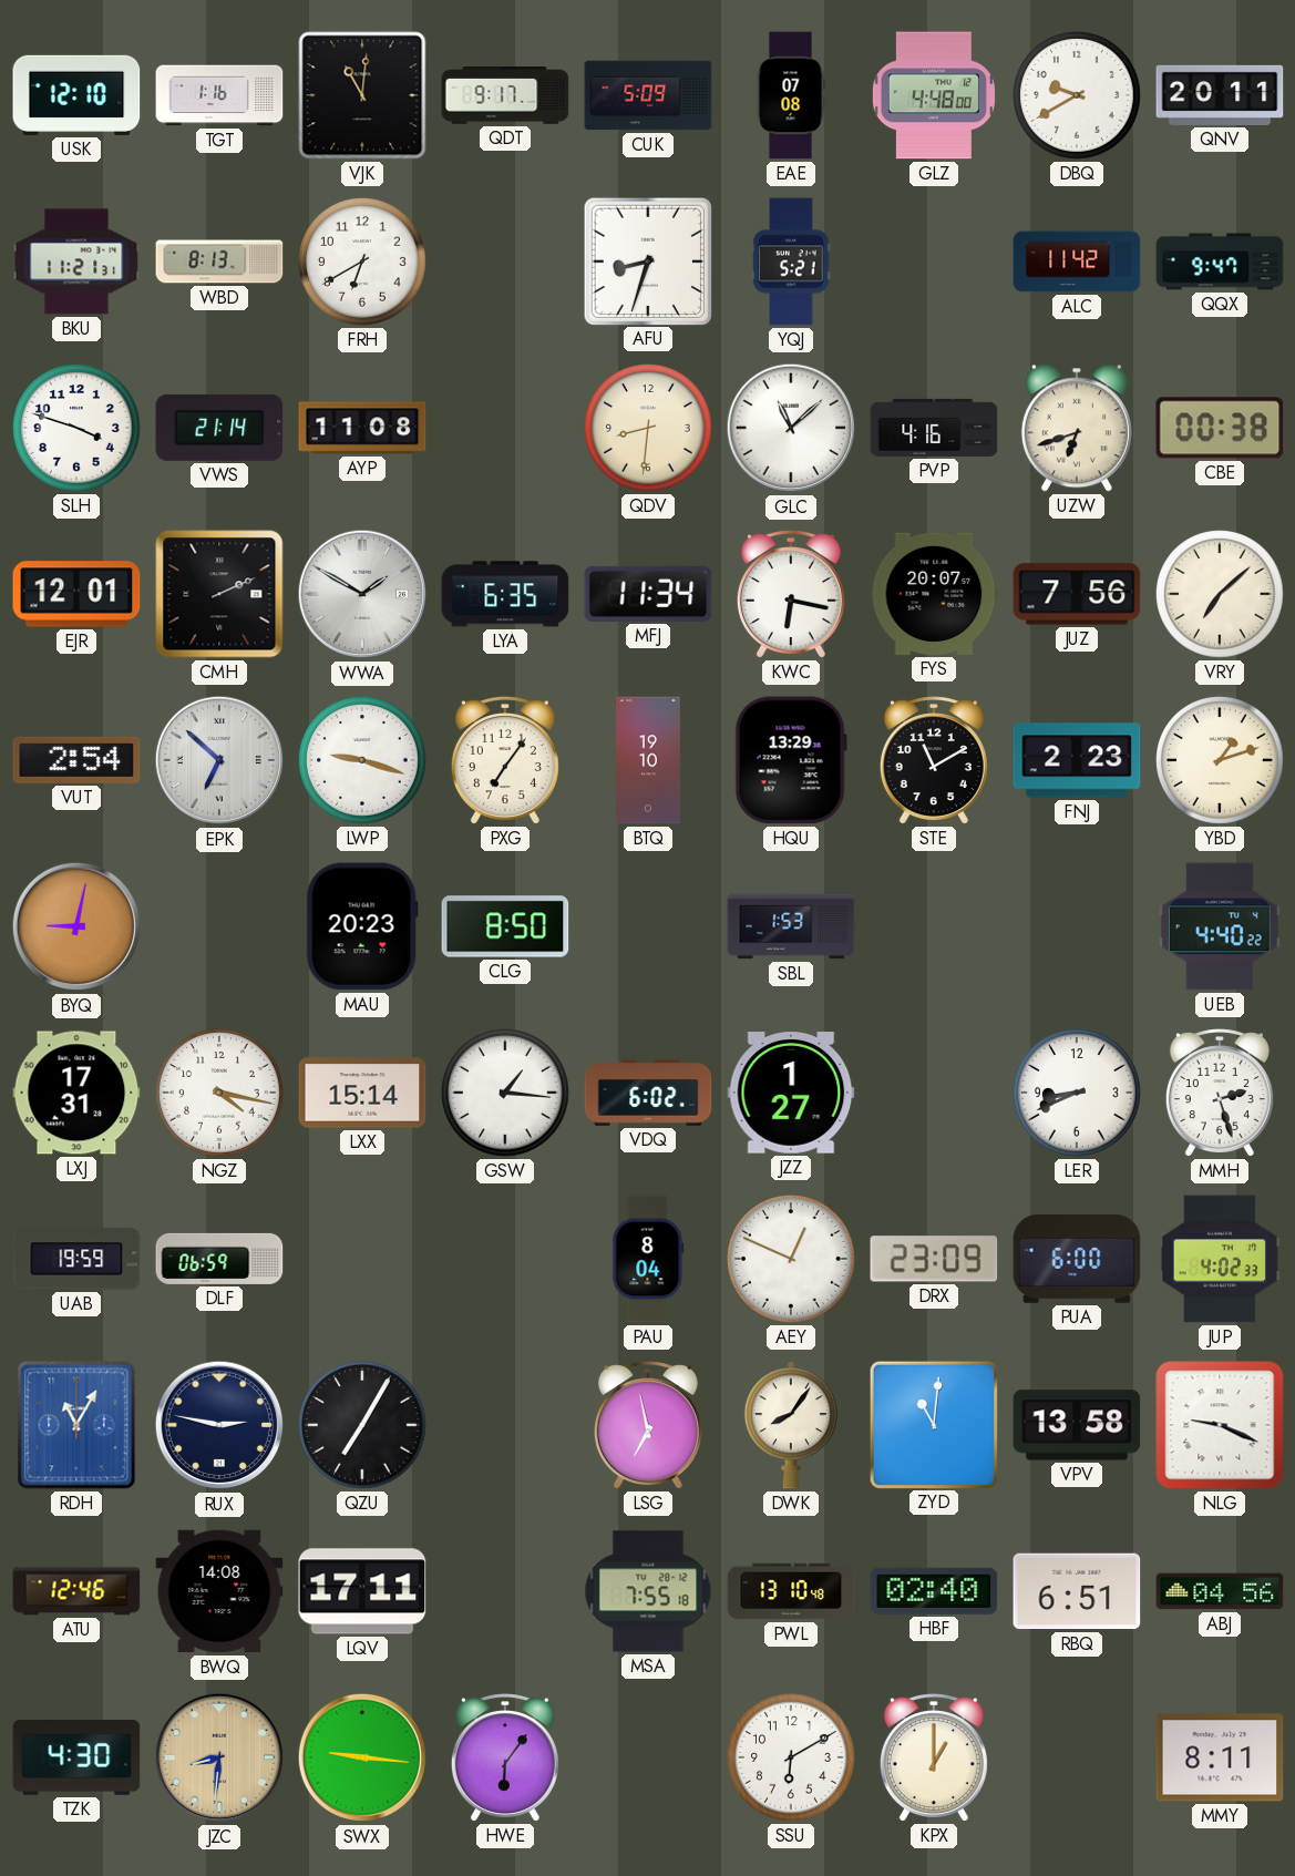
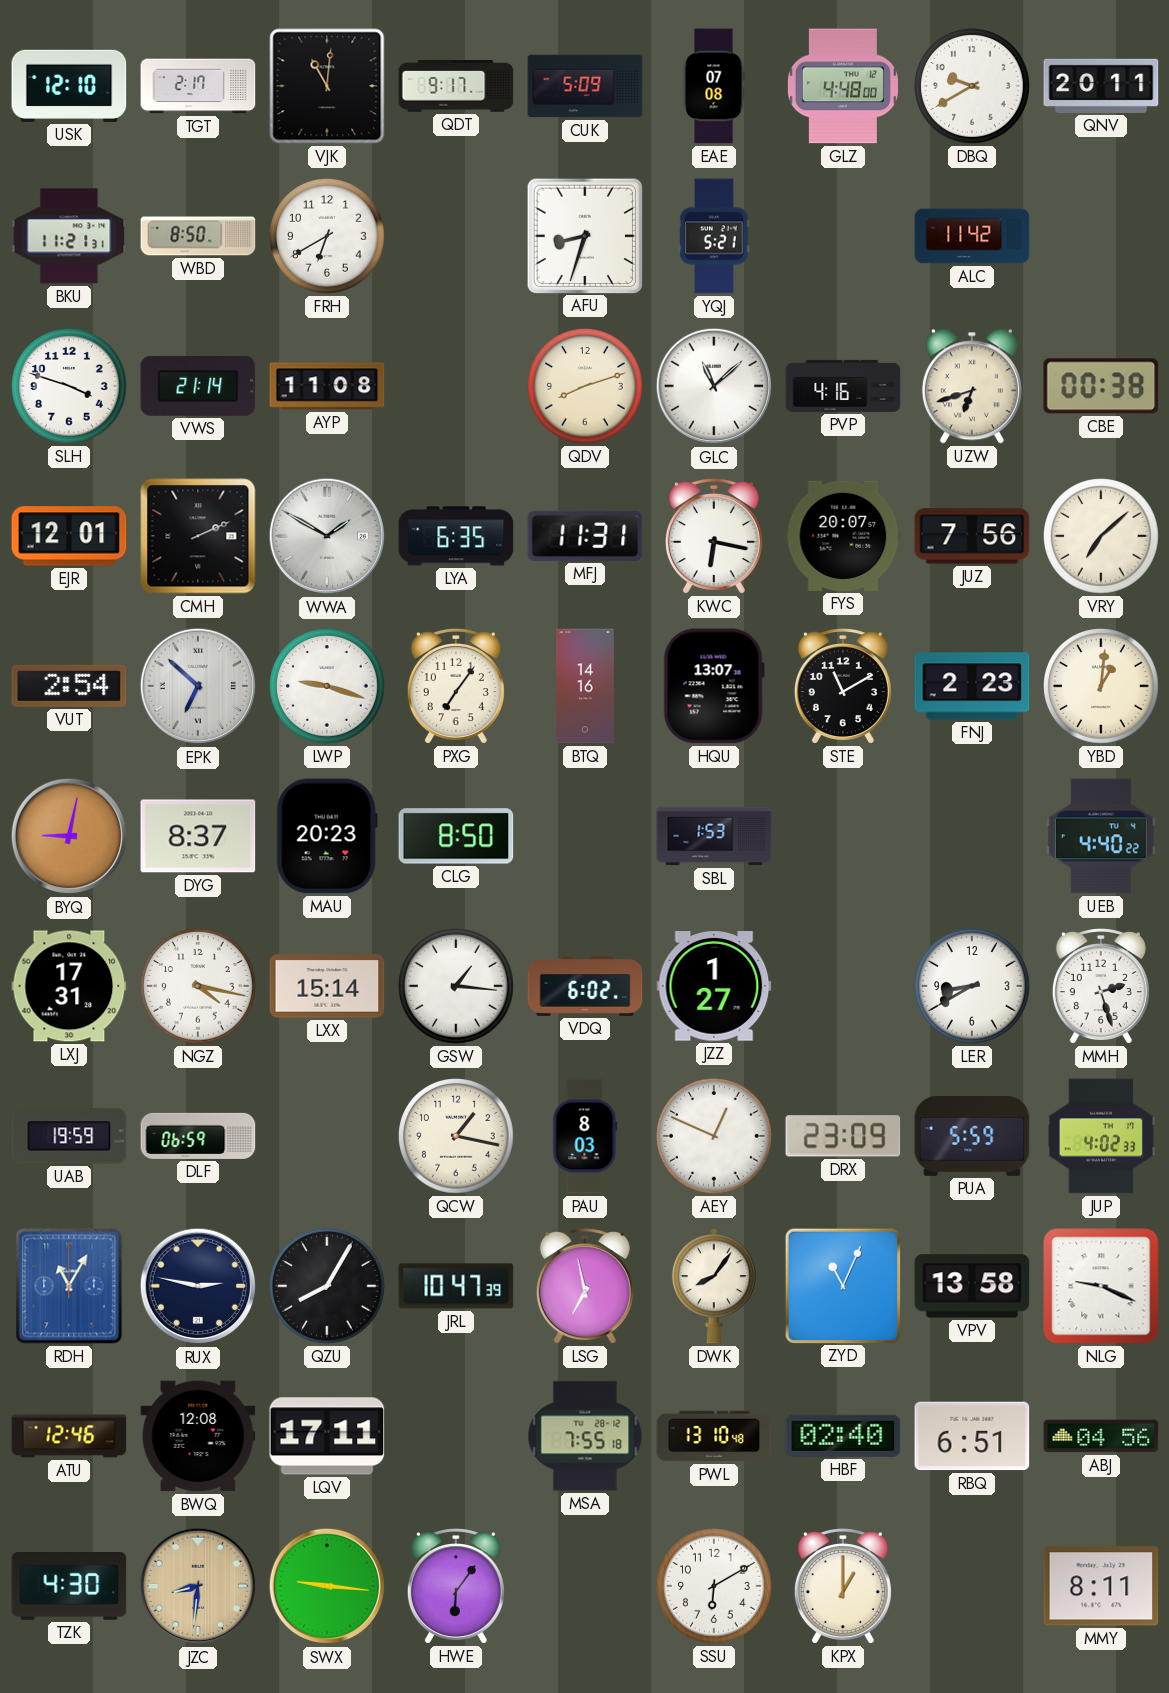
TGT: 1:16 -> 2:17 (198, 86)
WBD: 8:13 -> 8:50 (198, 236)
QQX: 9:47 -> none (1220, 262)
QDV: 8:31 -> 8:12 (586, 387)
MFJ: 11:34 -> 11:31 (585, 536)
BTQ: 19:10 -> 14:16 (585, 686)
HQU: 13:29 -> 13:07 (714, 686)
YBD: 1:12 -> 1:01 (1102, 687)
DYG: none -> 8:37 (198, 836)
LER: 8:41 -> 8:40 (973, 987)
QCW: none -> 1:17 (457, 1137)
PAU: 8:04 -> 8:03 (585, 1136)
PUA: 6:00 -> 5:59 (972, 1136)
QZU: 7:05 -> 8:05 (328, 1287)
JRL: none -> 10:47 (456, 1286)
ZYD: 11:01 -> 11:04 (842, 1285)
BWQ: 14:08 -> 12:08 (198, 1436)
